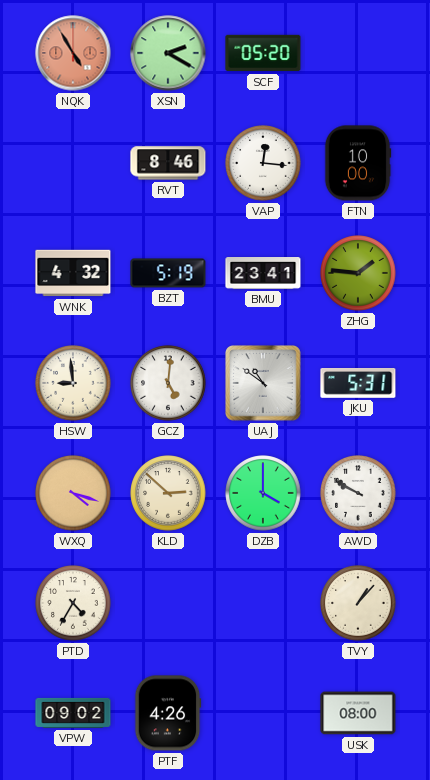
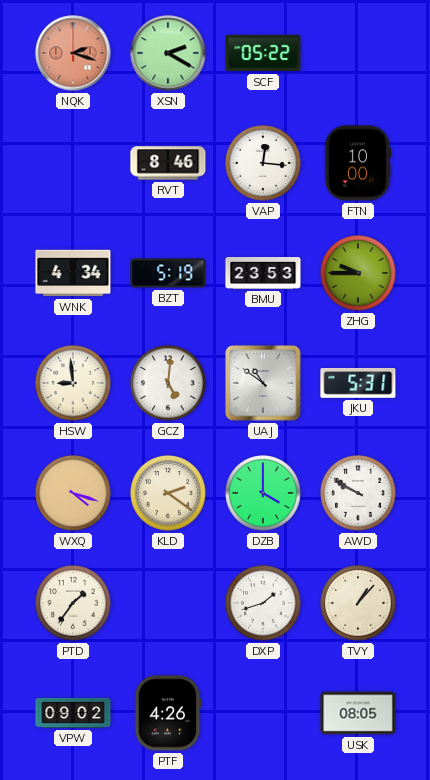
NQK: 4:55 -> 2:18 (73, 53)
SCF: 05:20 -> 05:22 (263, 53)
WNK: 4:32 -> 4:34 (73, 273)
BMU: 23:41 -> 23:53 (263, 274)
ZHG: 1:46 -> 9:45 (358, 273)
KLD: 2:52 -> 2:21 (168, 493)
PTD: 4:35 -> 1:36 (73, 603)
DXP: none -> 1:42 (263, 603)
USK: 08:00 -> 08:05 (358, 713)
